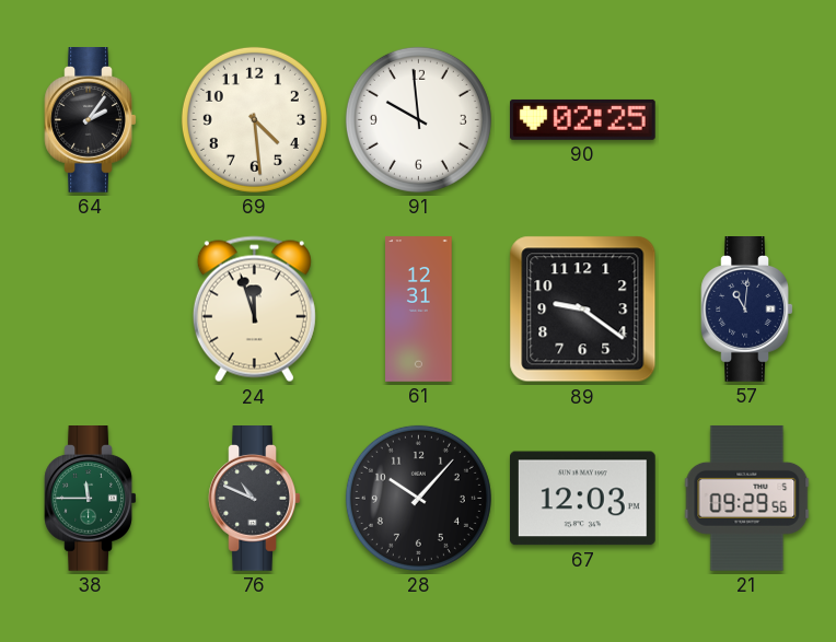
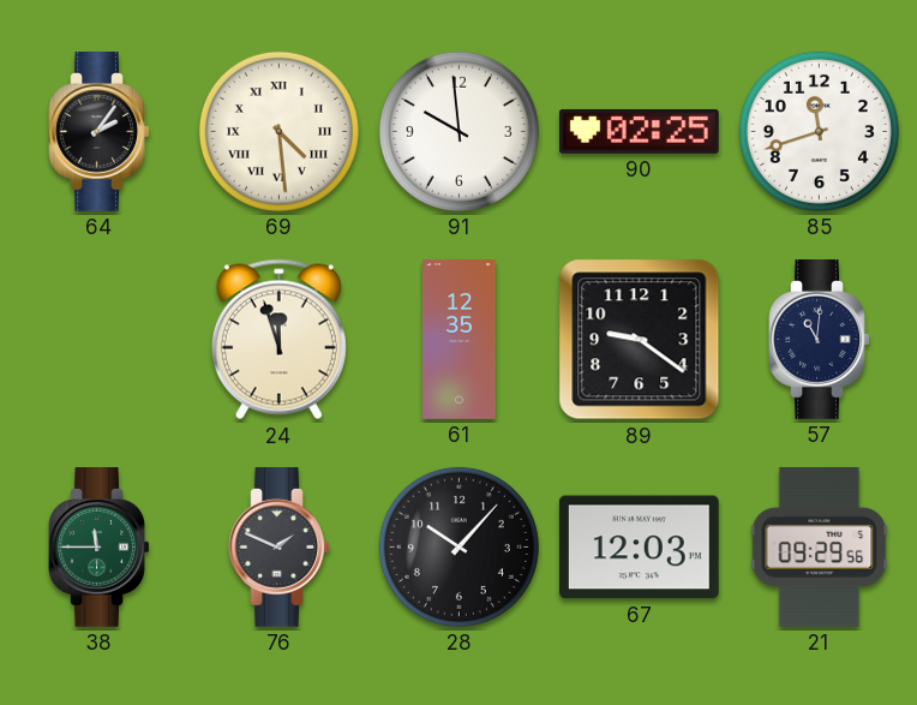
69 numerals: Arabic -> Roman (278, 131)
85: none -> 11:42 (819, 131)
61: 12:31 -> 12:35 (460, 340)
76: 10:49 -> 1:49 (280, 548)
